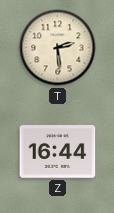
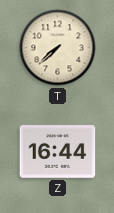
T: 2:29 -> 7:38 (58, 48)
